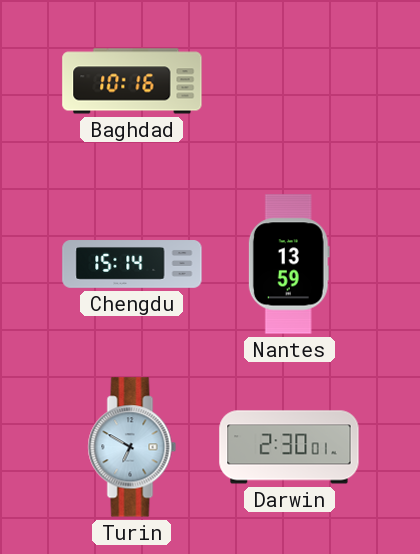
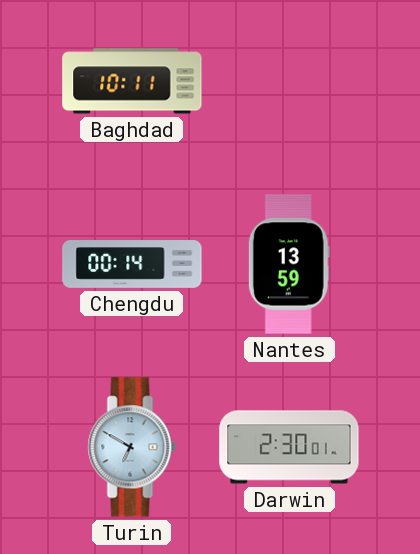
Baghdad: 10:16 -> 10:11 (132, 81)
Chengdu: 15:14 -> 00:14 (132, 264)
